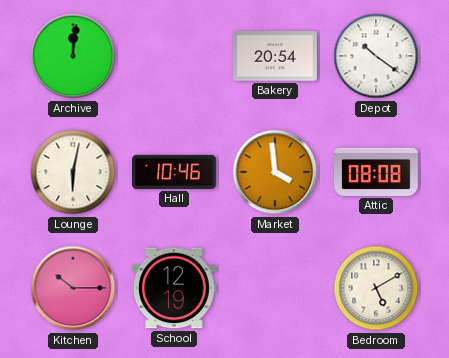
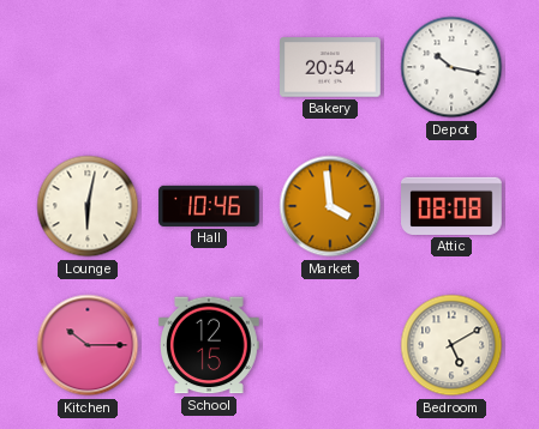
Archive: 12:01 -> none (73, 56)
Depot: 10:21 -> 10:17 (451, 67)
School: 12:19 -> 12:15 (210, 345)
